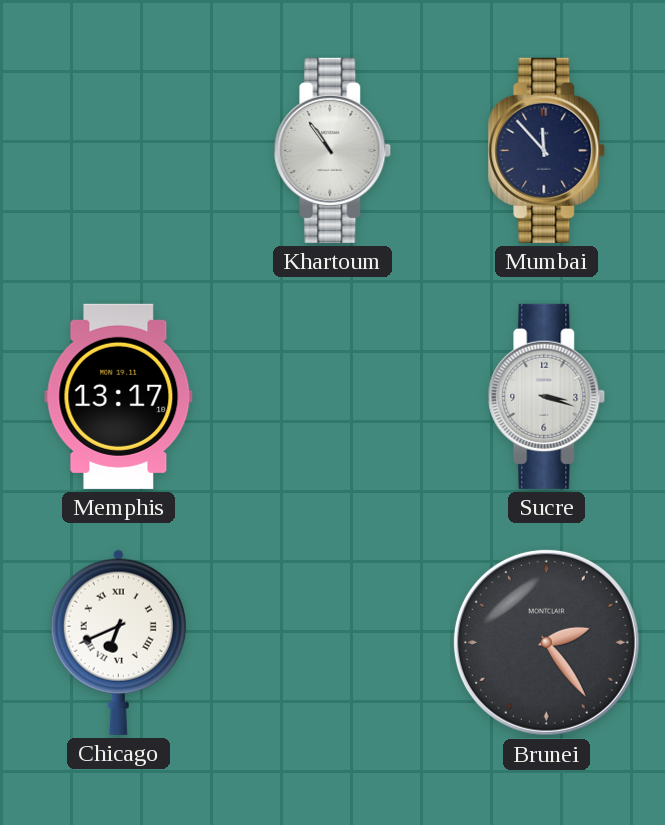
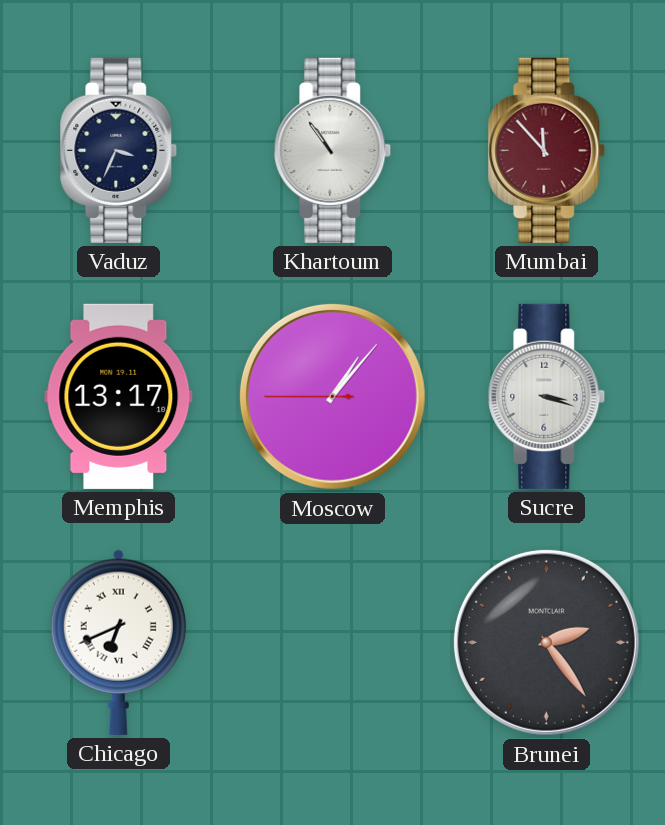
Vaduz: none -> 3:34 (119, 150)
Mumbai dial: navy -> burgundy (547, 150)
Moscow: none -> 1:06 (332, 396)
